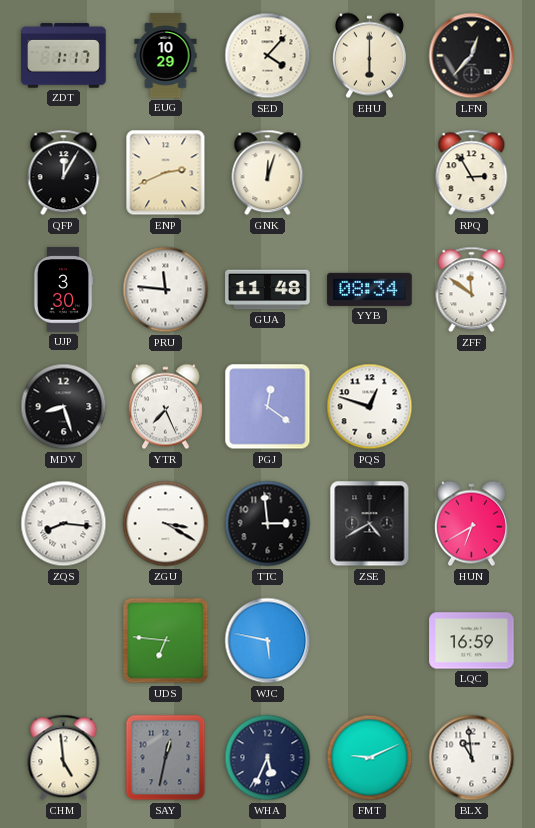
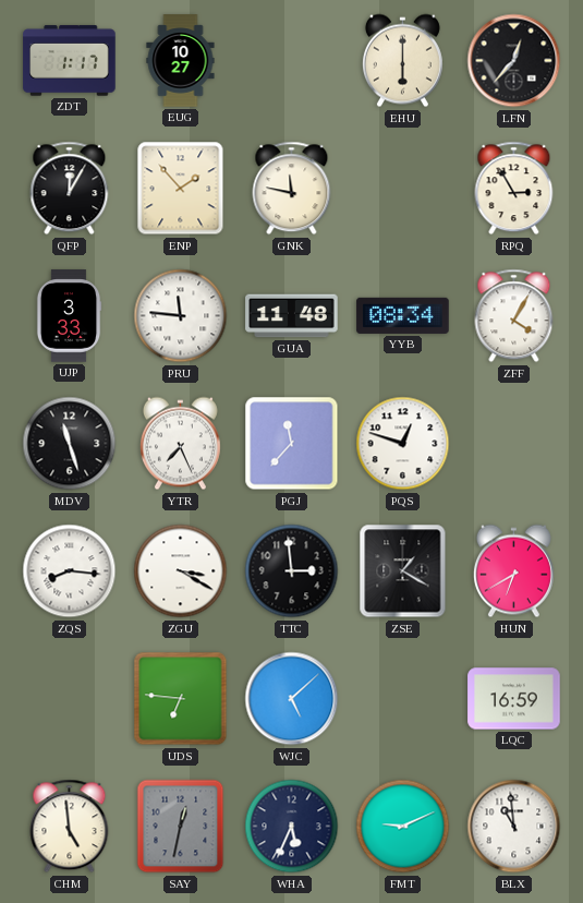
EUG: 10:29 -> 10:27 (181, 61)
SED: 4:07 -> none (268, 56)
ENP: 2:41 -> 1:53 (181, 189)
GNK: 12:03 -> 11:47 (292, 189)
UJP: 3:30 -> 3:33 (69, 316)
ZFF: 11:51 -> 4:05 (514, 316)
MDV: 8:27 -> 11:27 (70, 444)
PGJ: 12:21 -> 11:37 (292, 444)
ZSE: 4:40 -> 1:20 (403, 571)
WJC: 5:47 -> 5:08 (292, 699)
